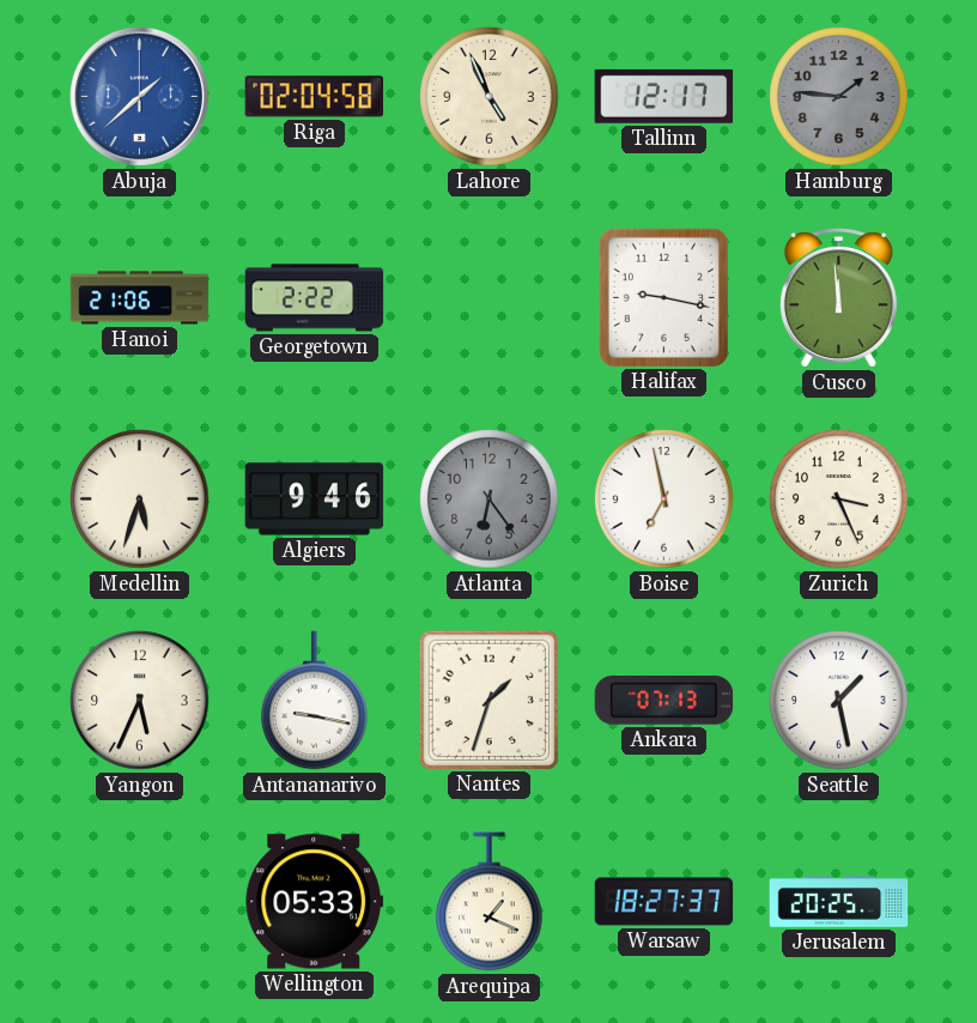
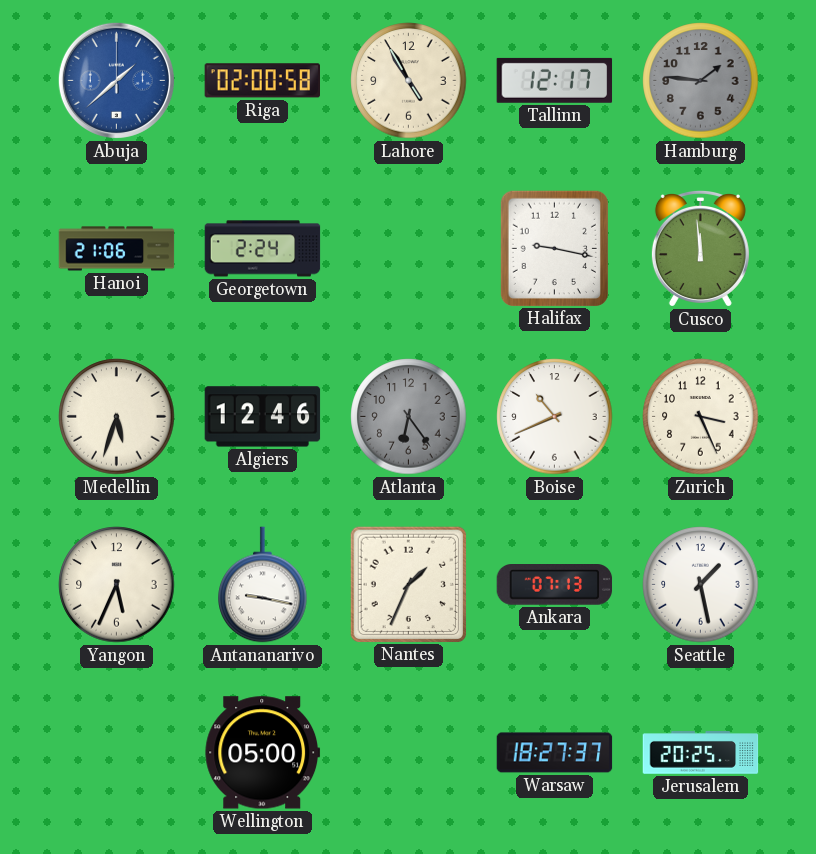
Riga: 02:04 -> 02:00 (262, 81)
Lahore: 4:56 -> 4:55 (409, 81)
Georgetown: 2:22 -> 2:24 (263, 249)
Algiers: 9:46 -> 12:46 (263, 417)
Boise: 6:58 -> 10:41 (555, 417)
Nantes: 1:33 -> 1:34 (408, 584)
Wellington: 05:33 -> 05:00 (263, 753)
Arequipa: 1:19 -> none (490, 902)
